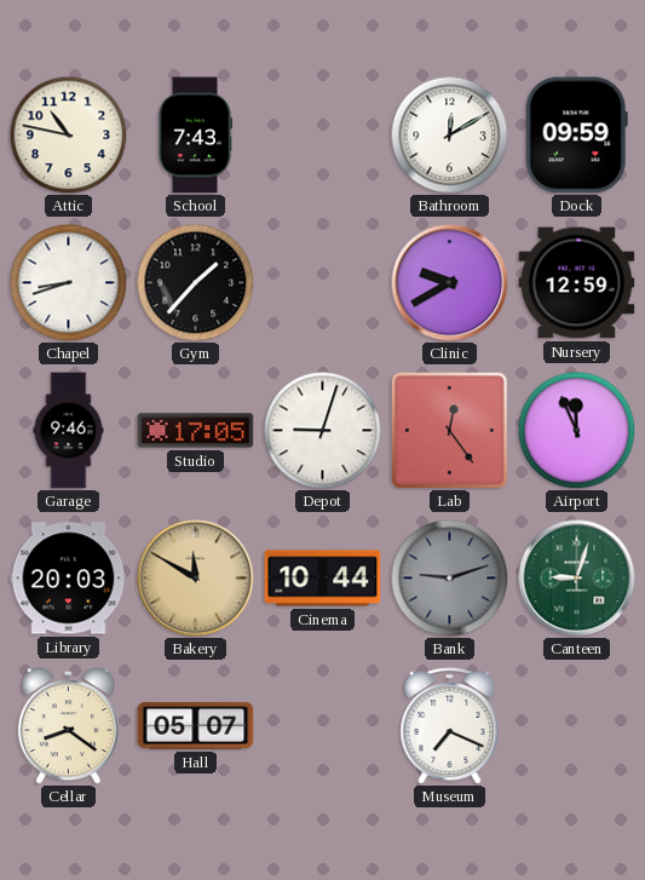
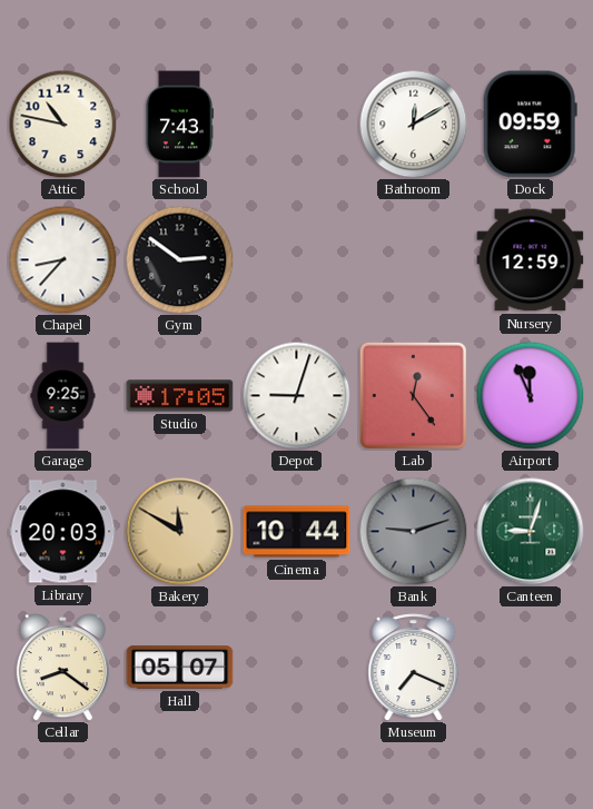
Chapel: 8:42 -> 8:37 (62, 259)
Gym: 1:37 -> 2:51 (179, 259)
Clinic: 9:40 -> none (450, 283)
Garage: 9:46 -> 9:25 (63, 396)
